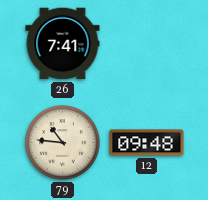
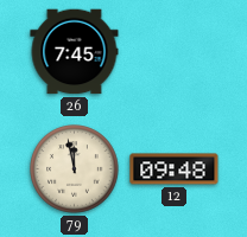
26: 7:41 -> 7:45 (75, 52)
79: 10:46 -> 11:58 (75, 169)
